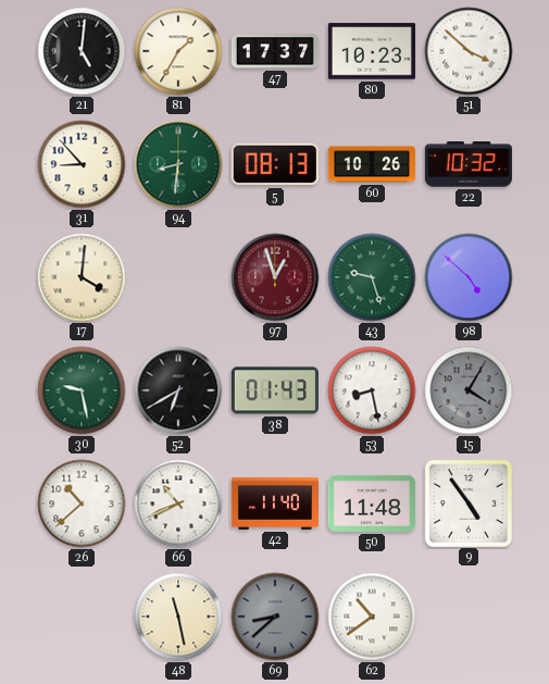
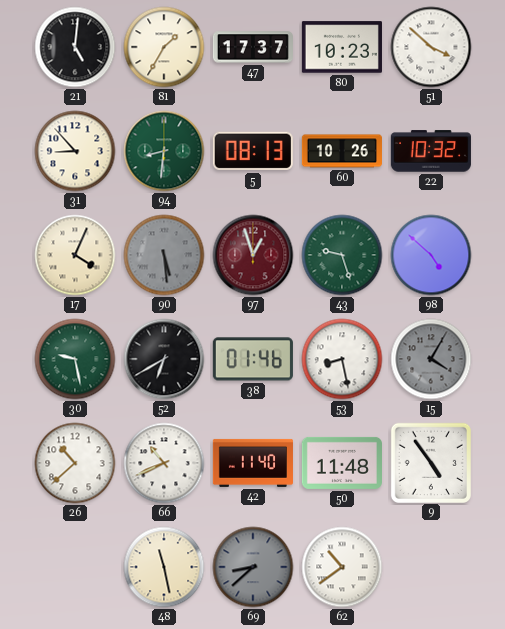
17: 4:01 -> 4:04 (75, 255)
90: none -> 5:29 (164, 255)
38: 01:43 -> 01:46 (253, 359)
